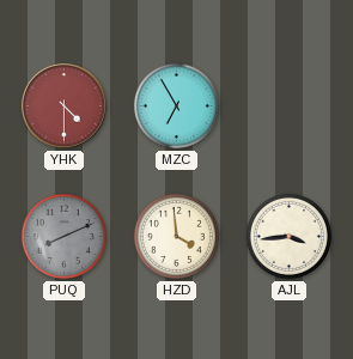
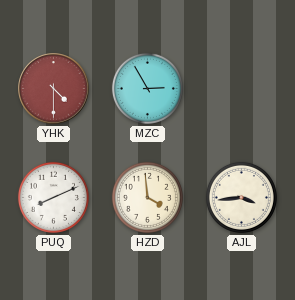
MZC: 6:55 -> 2:55 (147, 88)
PUQ dial: grey -> white (53, 197)
